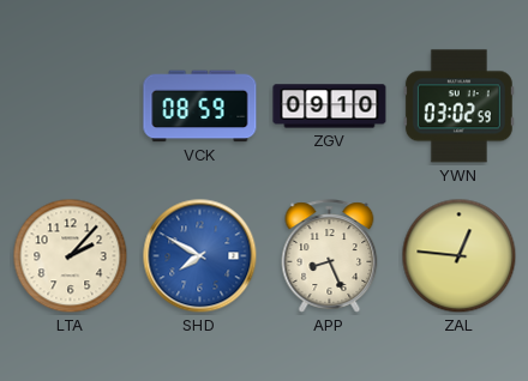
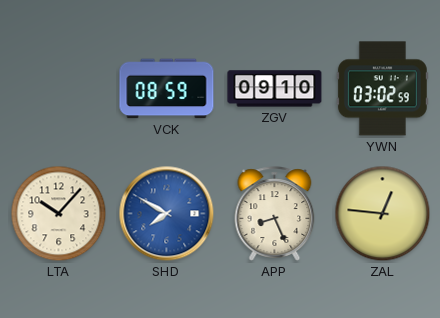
LTA: 2:07 -> 10:07 (59, 214)
